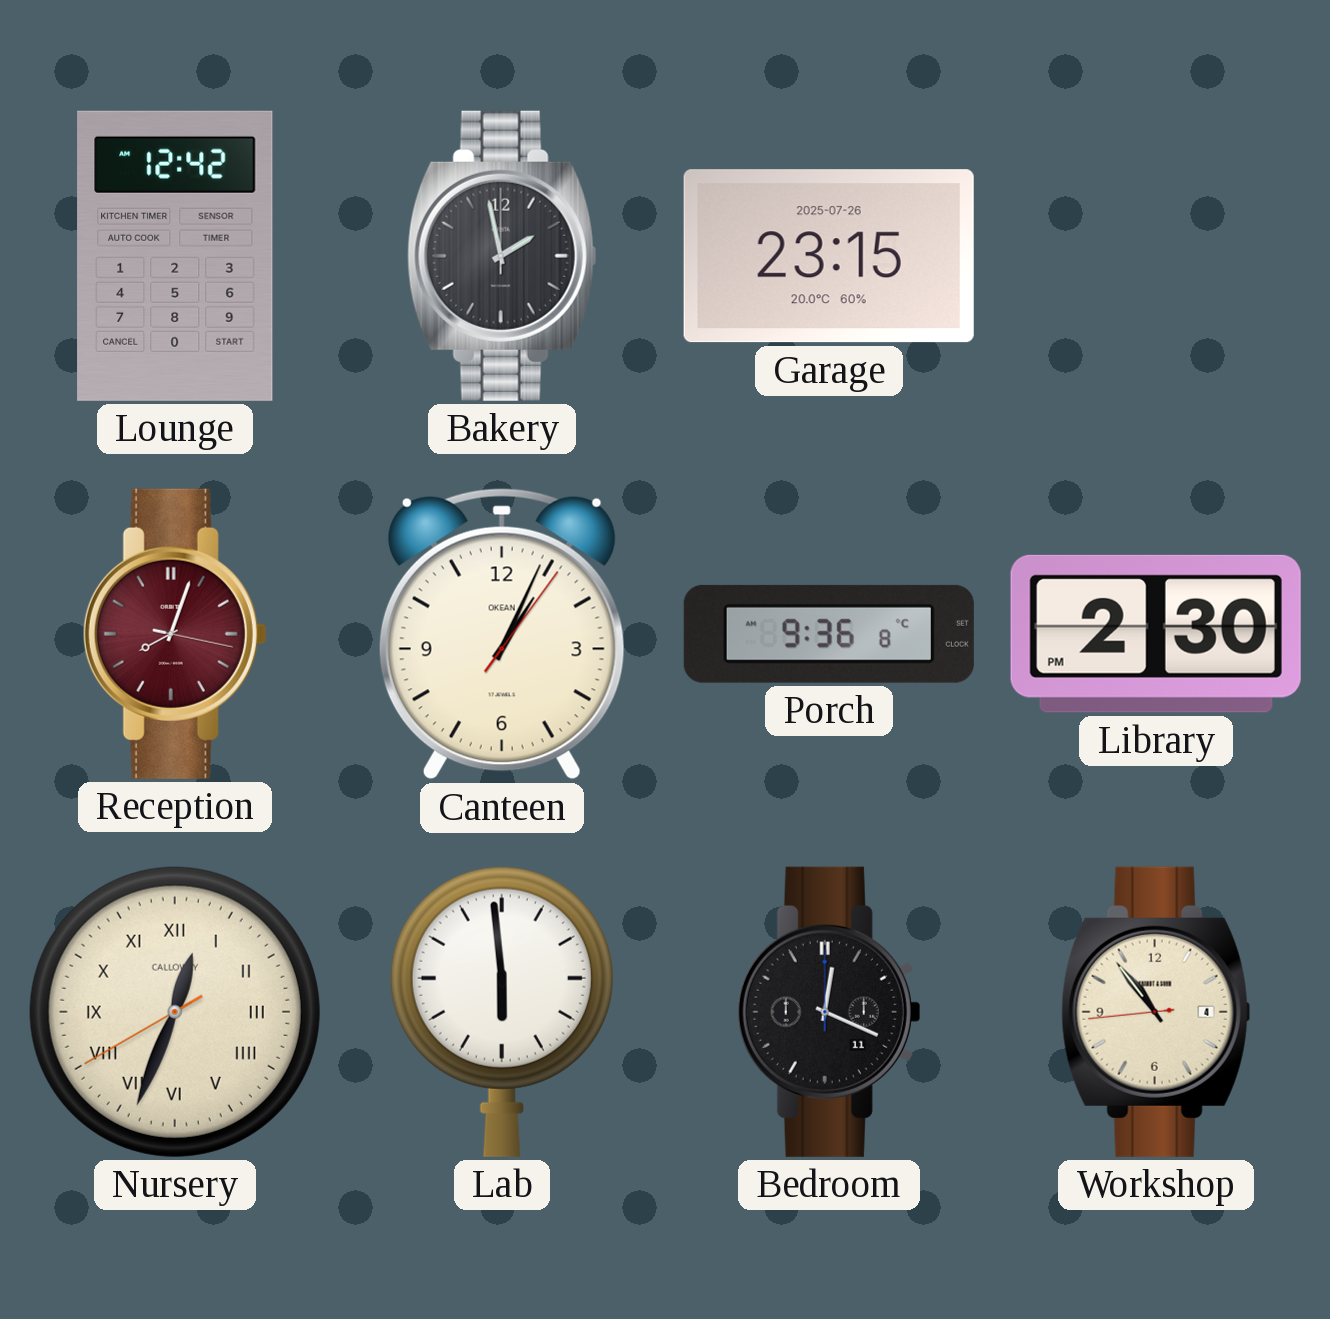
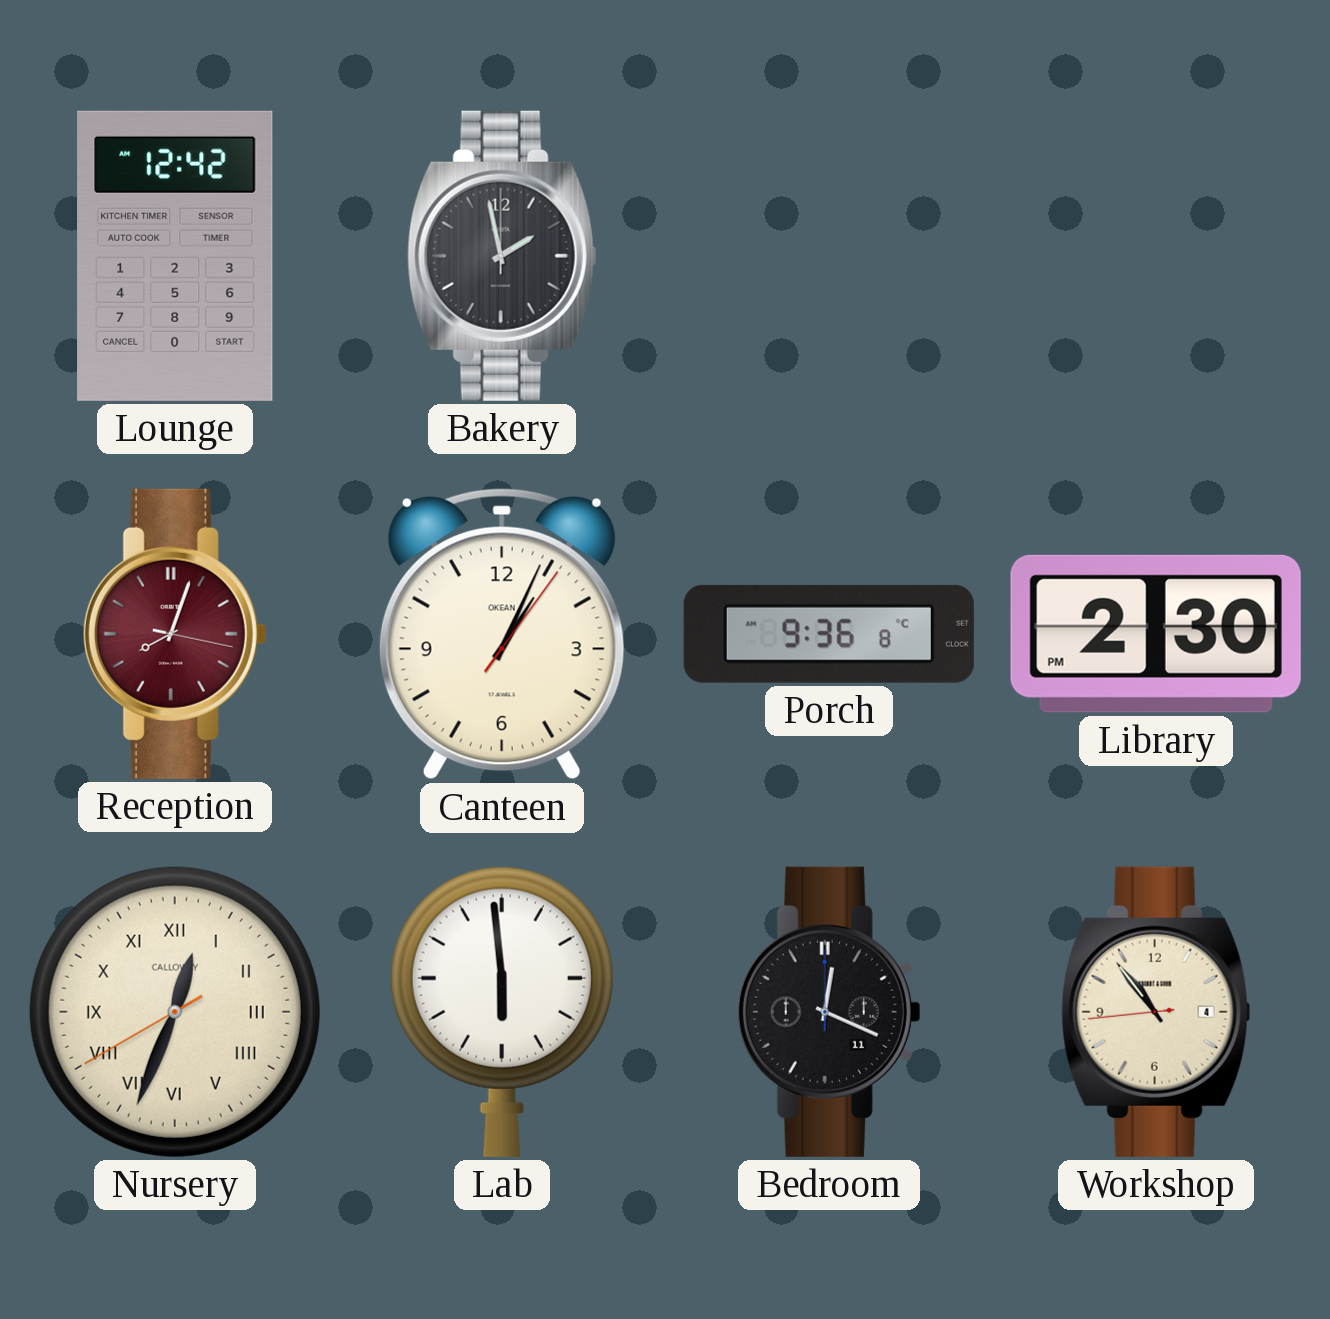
Garage: 23:15 -> none (829, 256)
